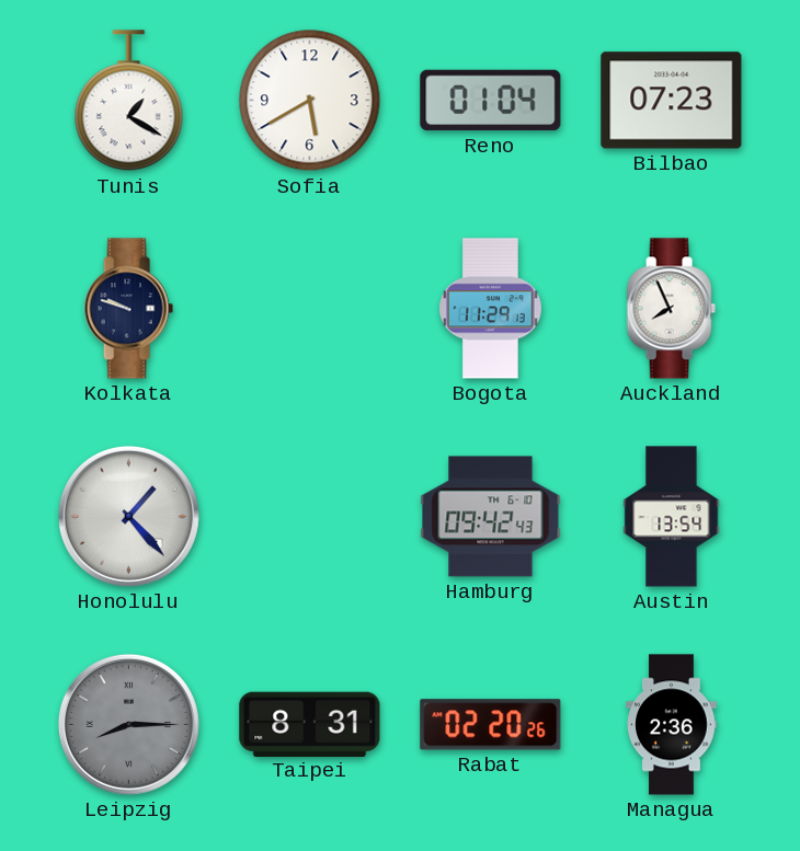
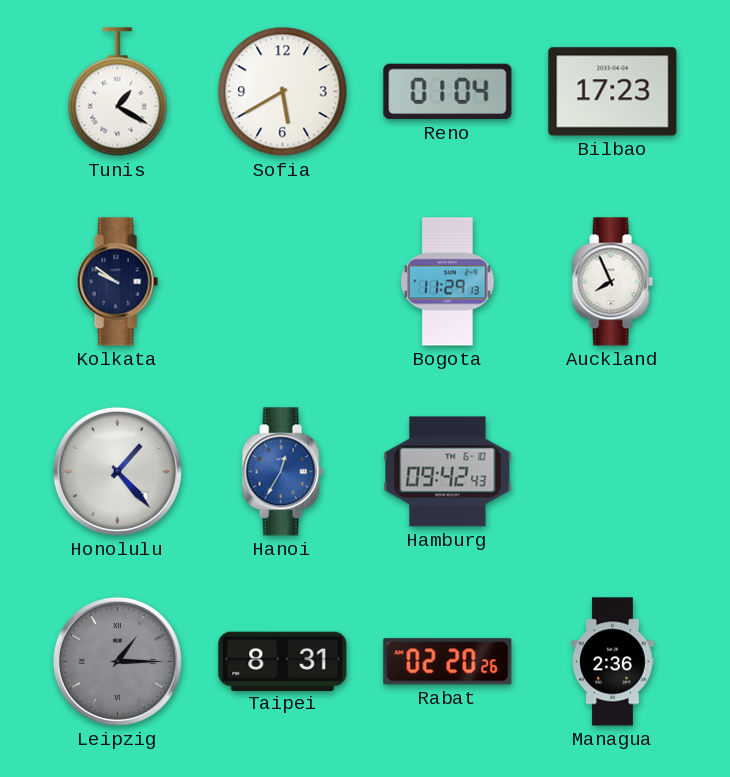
Bilbao: 07:23 -> 17:23 (613, 92)
Kolkata: 9:48 -> 9:51 (117, 282)
Hanoi: none -> 12:35 (282, 472)
Austin: 13:54 -> none (672, 517)
Leipzig: 8:15 -> 1:15 (117, 661)
